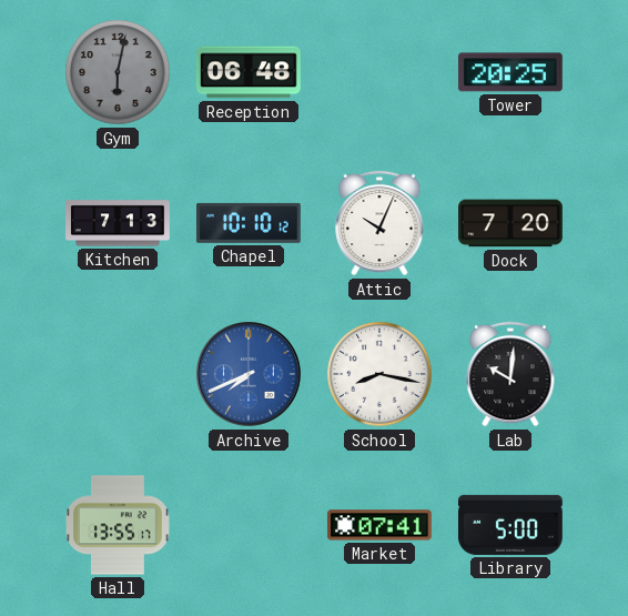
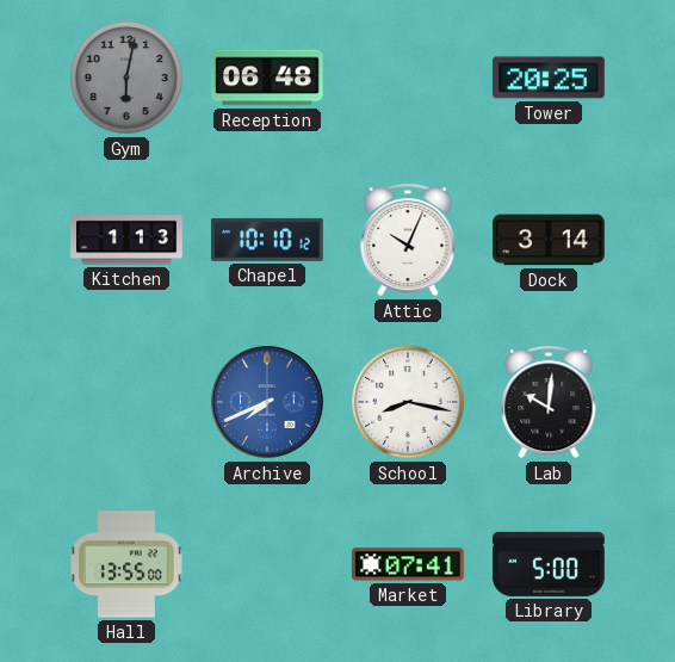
Kitchen: 7:13 -> 1:13 (128, 240)
Dock: 7:20 -> 3:14 (550, 240)
Hall: 13:55:17 -> 13:55:00 (128, 564)
